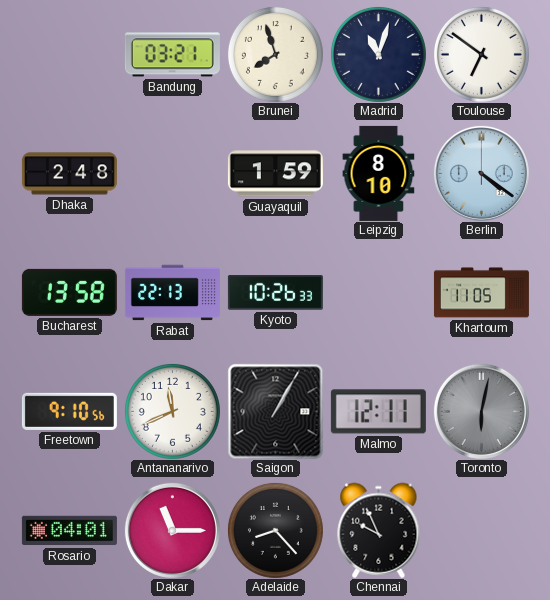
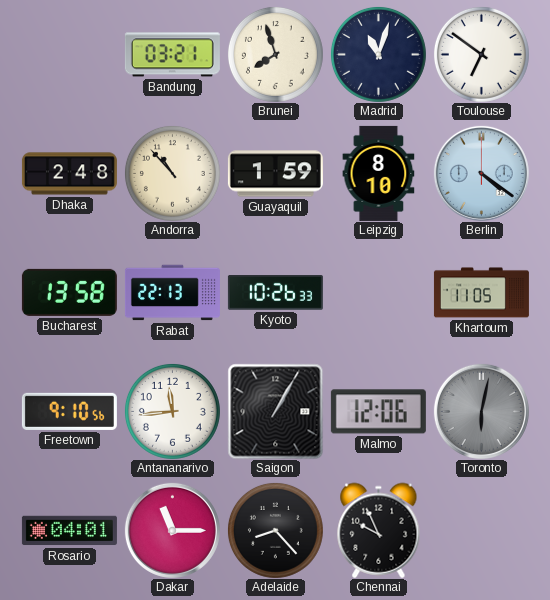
Andorra: none -> 10:53 (172, 173)
Antananarivo: 11:41 -> 11:44 (172, 411)
Malmo: 12:11 -> 12:06 (378, 412)
